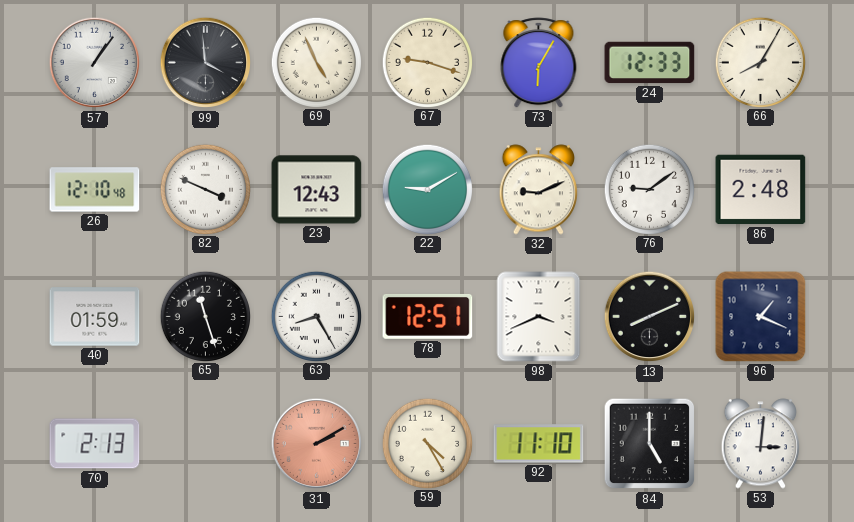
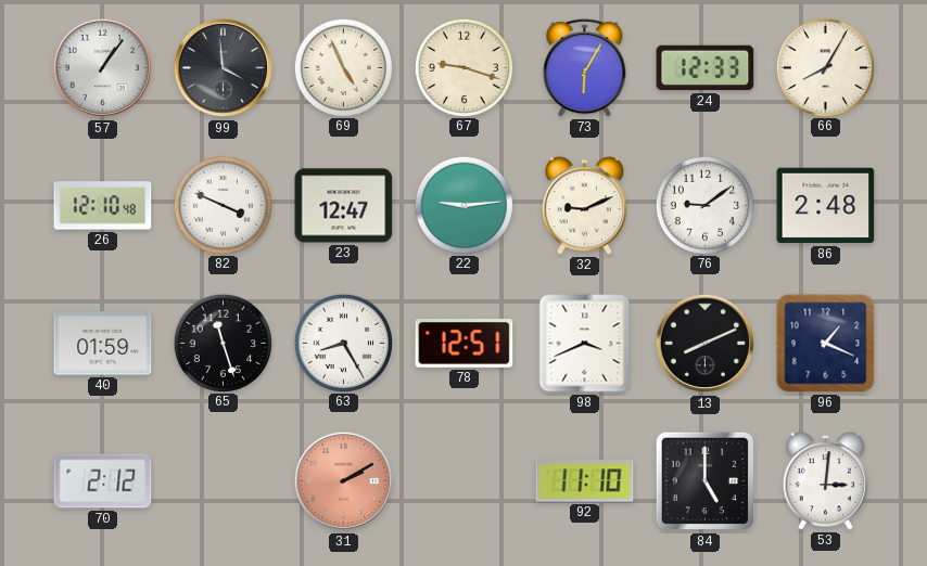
23: 12:43 -> 12:47 (344, 206)
22: 9:10 -> 9:14 (463, 205)
70: 2:13 -> 2:12 (103, 481)
59: 4:25 -> none (427, 443)
